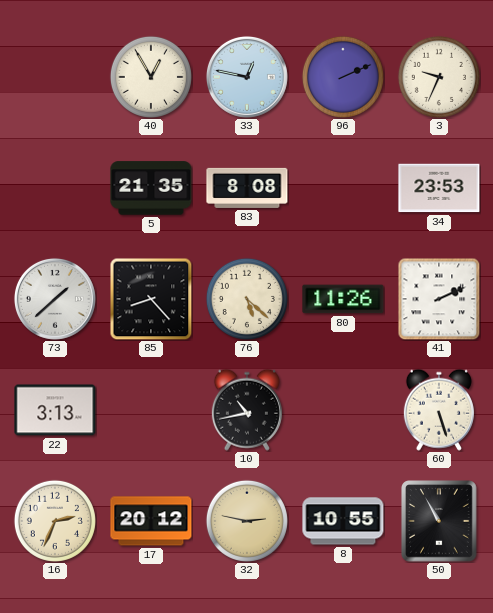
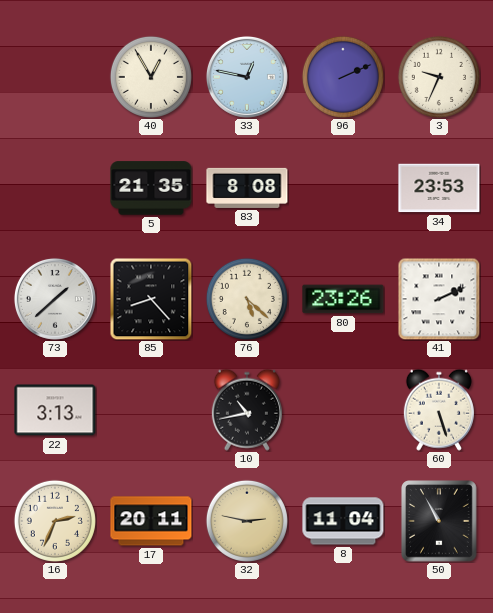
80: 11:26 -> 23:26 (343, 299)
17: 20:12 -> 20:11 (151, 521)
8: 10:55 -> 11:04 (343, 521)
